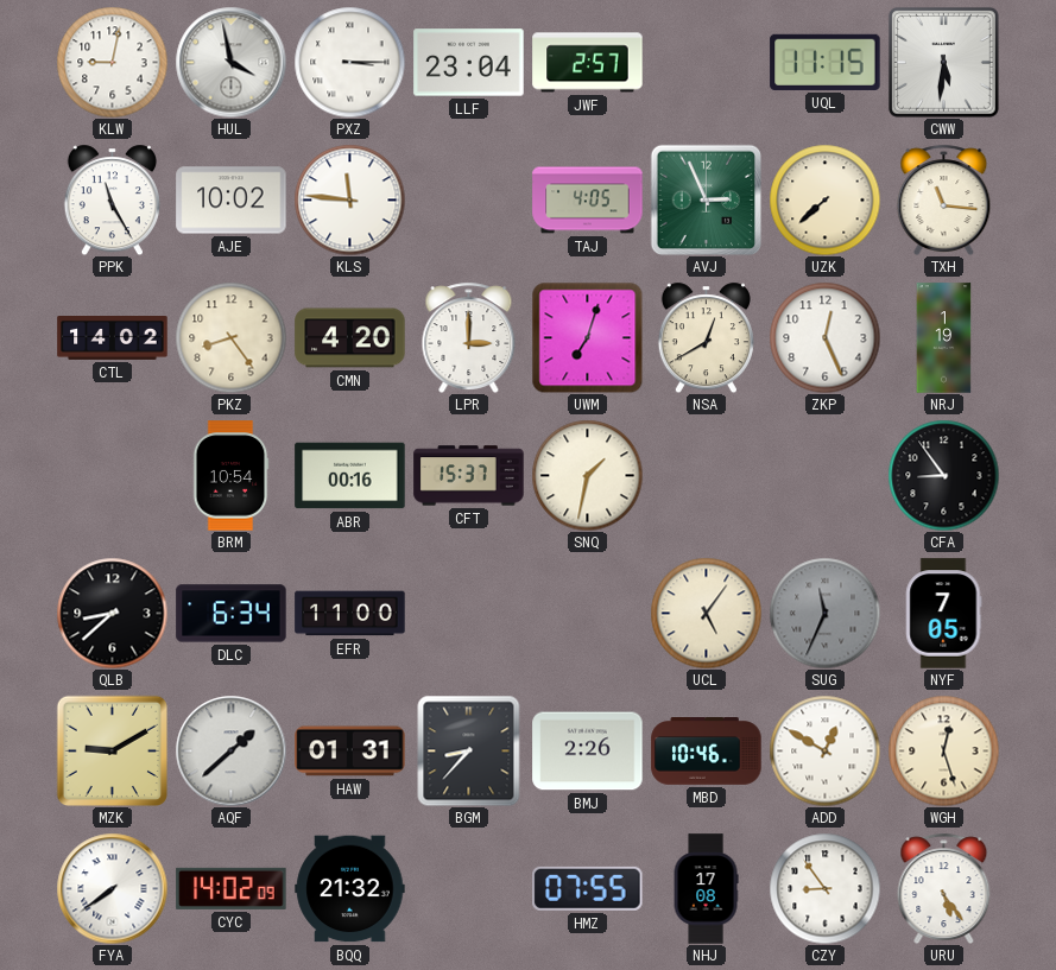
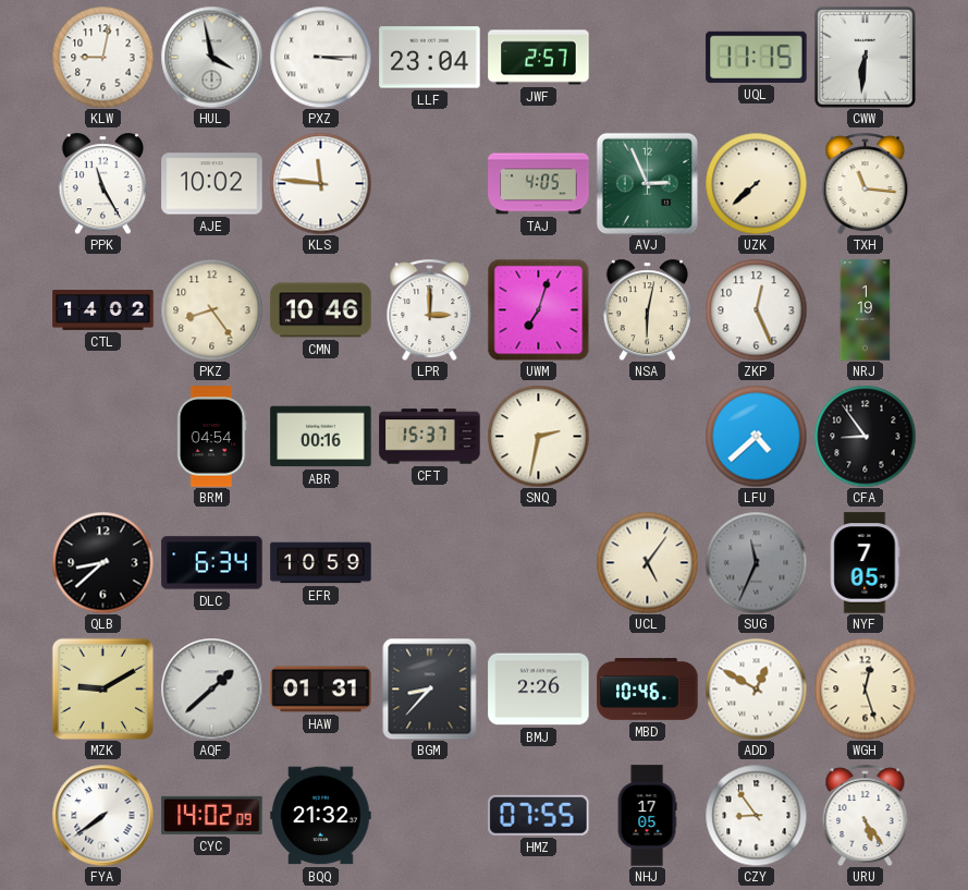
CWW: 5:31 -> 6:31 (866, 58)
CMN: 4:20 -> 10:46 (321, 310)
NSA: 12:40 -> 6:02 (647, 309)
BRM: 10:54 -> 04:54 (211, 437)
SNQ: 1:32 -> 2:32 (538, 436)
LFU: none -> 4:38 (756, 436)
EFR: 11:00 -> 10:59 (321, 563)
NHJ: 17:08 -> 17:05 (647, 816)
